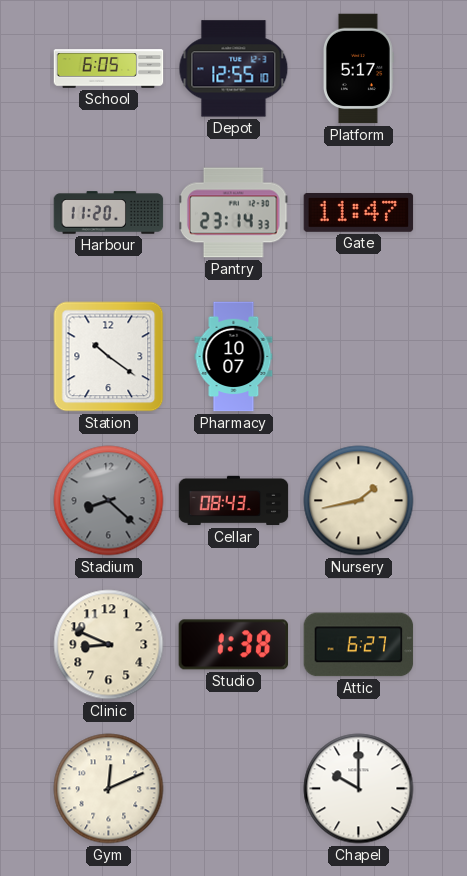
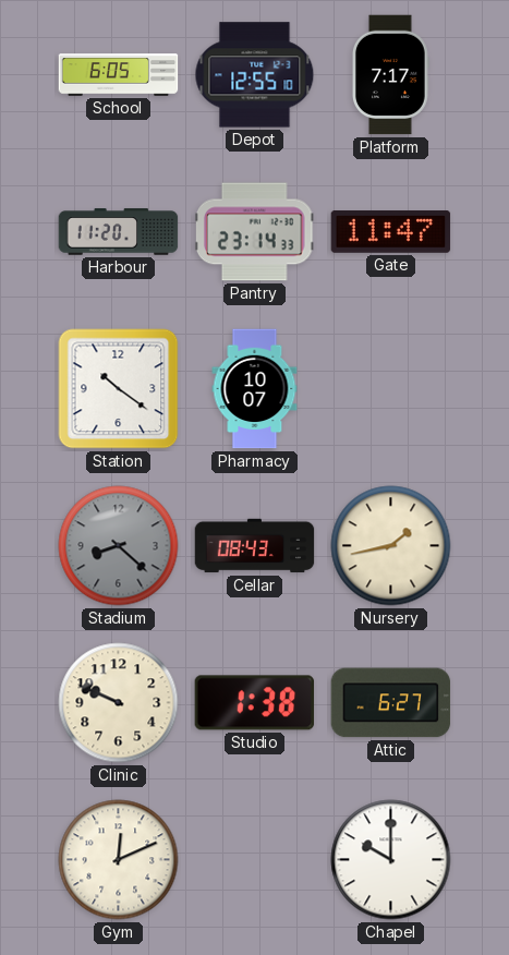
Platform: 5:17 -> 7:17 (390, 75)
Clinic: 8:49 -> 9:49 (119, 703)
